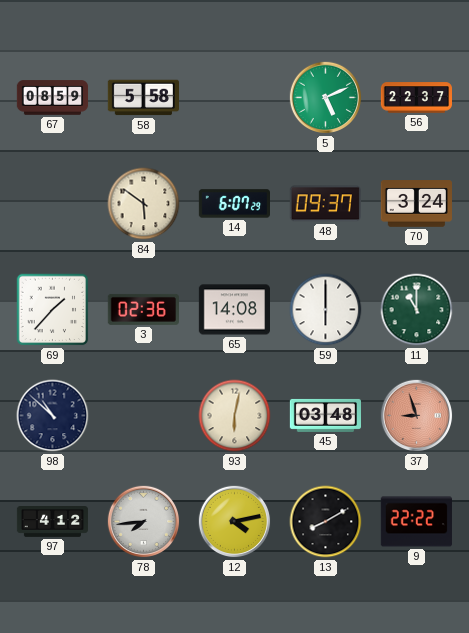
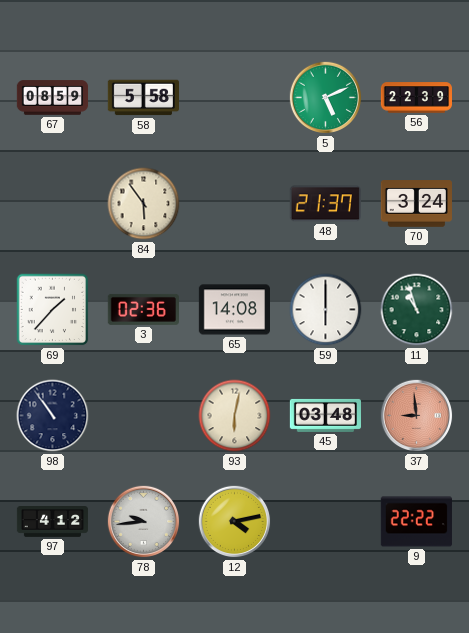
56: 22:37 -> 22:39 (416, 98)
84: 5:51 -> 5:54 (144, 204)
14: 6:07 -> none (234, 204)
48: 09:37 -> 21:37 (325, 204)
11: 11:00 -> 10:57 (417, 310)
98: 10:52 -> 10:54 (53, 416)
37: 8:57 -> 8:59 (417, 416)
78: 7:44 -> 9:44 (144, 522)
13: 8:10 -> none (326, 522)
